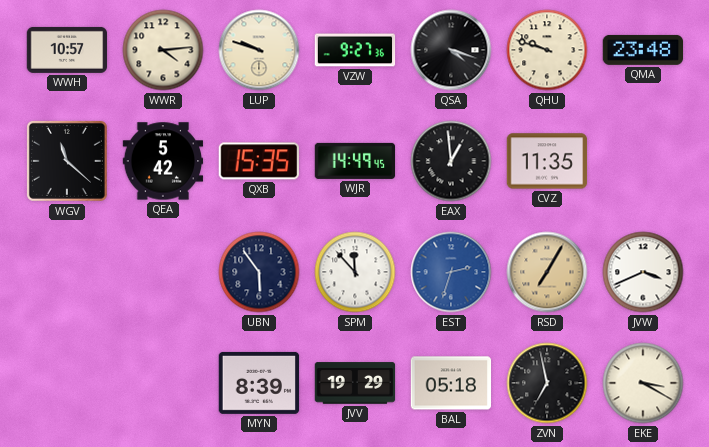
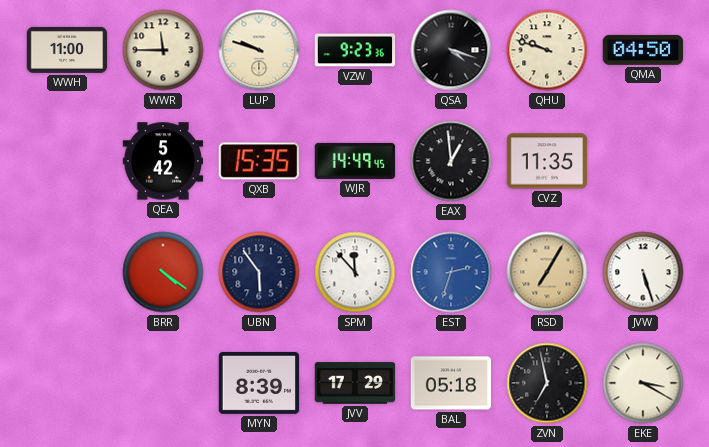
WWH: 10:57 -> 11:00 (67, 50)
WWR: 4:14 -> 11:45 (163, 50)
VZW: 9:27 -> 9:23 (355, 50)
QMA: 23:48 -> 04:50 (643, 50)
WGV: 11:22 -> none (67, 161)
BRR: none -> 4:21 (163, 272)
JVW: 3:41 -> 5:27 (643, 272)
JVV: 19:29 -> 17:29 (355, 383)
